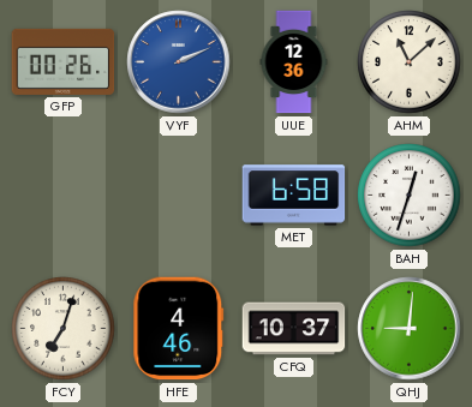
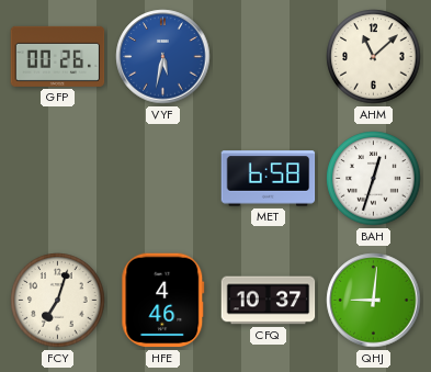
VYF: 2:11 -> 5:32 (163, 57)
UUE: 12:36 -> none (294, 62)
